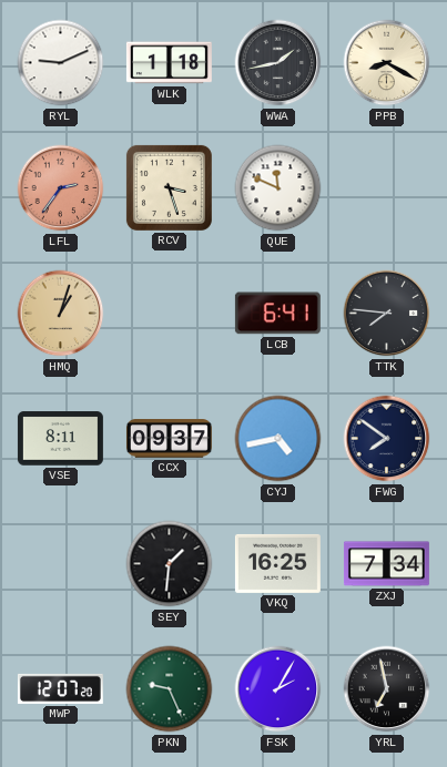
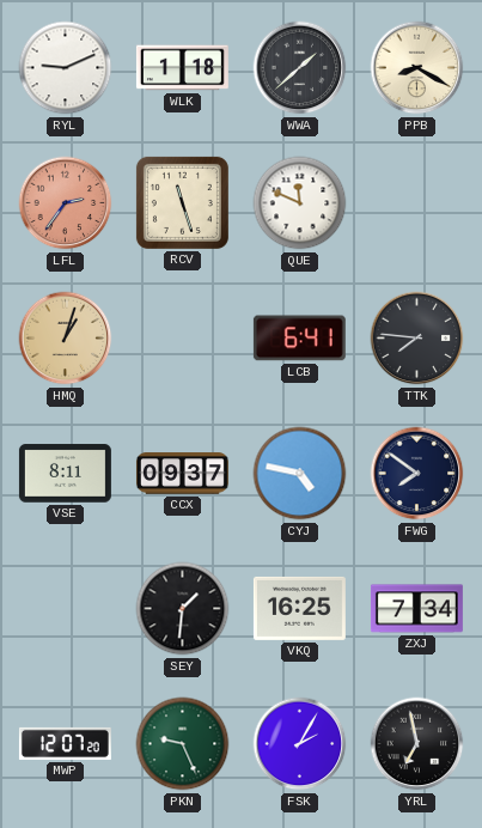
WWA: 1:43 -> 1:38 (300, 68)
RCV: 3:27 -> 11:27 (182, 202)
CYJ: 4:43 -> 4:47 (300, 474)
